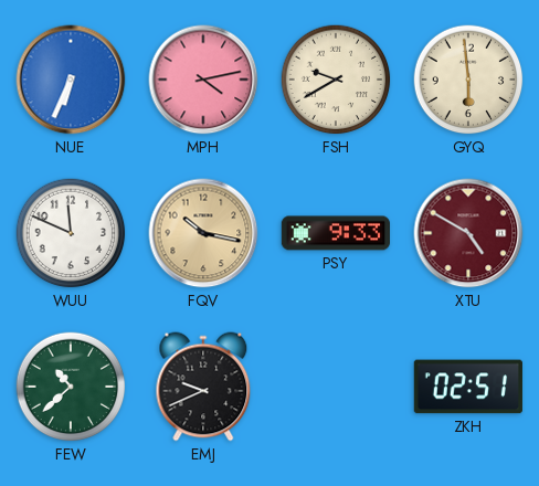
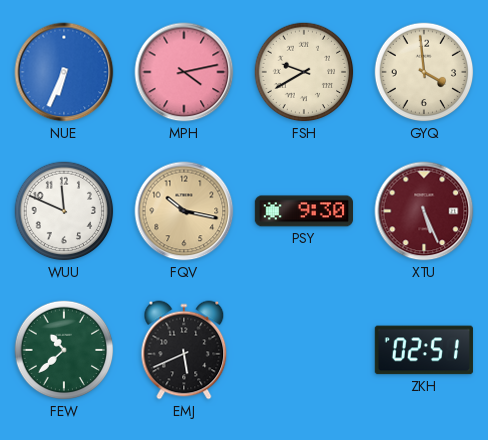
GYQ: 5:59 -> 3:59 (424, 72)
PSY: 9:33 -> 9:30 (304, 211)
XTU: 4:50 -> 5:26 (424, 211)
EMJ: 9:41 -> 5:41 (184, 350)
